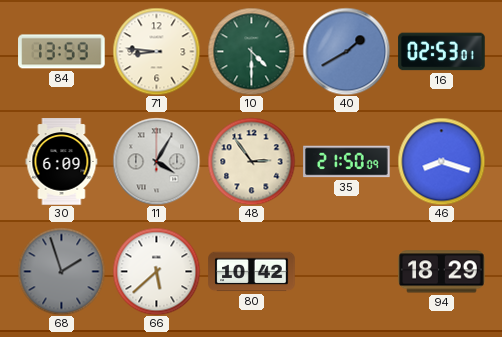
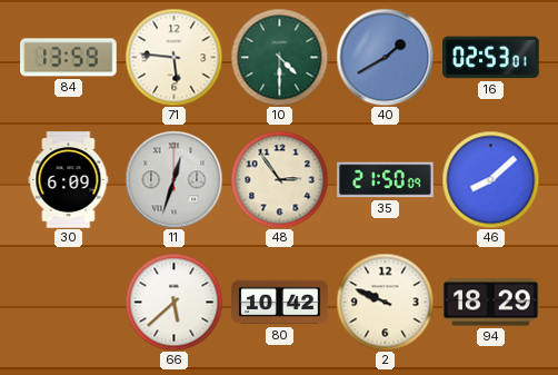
71: 8:46 -> 5:46 (173, 57)
11: 4:05 -> 12:33 (173, 179)
46: 8:18 -> 8:08 (490, 179)
68: 1:57 -> none (61, 271)
2: none -> 9:49 (385, 302)
